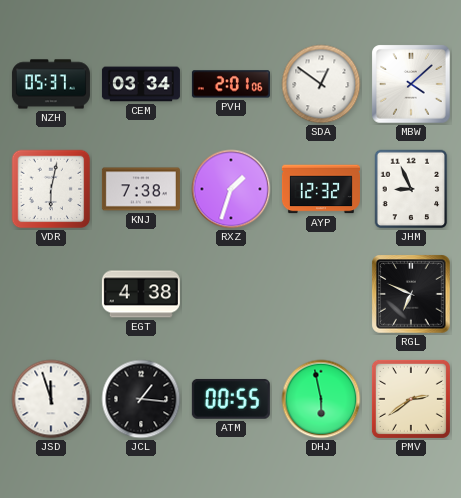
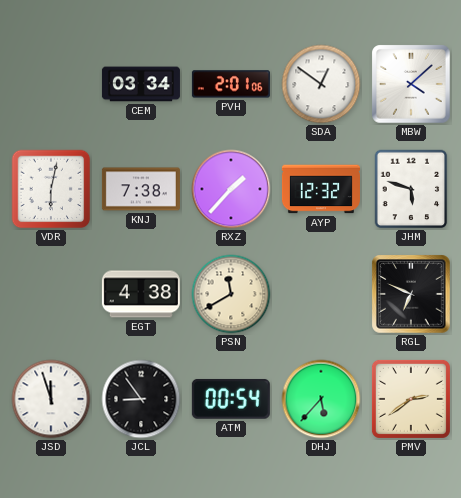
NZH: 05:37 -> none (51, 84)
RXZ: 1:33 -> 1:37 (231, 189)
JHM: 8:56 -> 5:48 (411, 189)
PSN: none -> 11:40 (231, 294)
JCL: 1:16 -> 8:54 (141, 399)
ATM: 00:55 -> 00:54 (231, 399)
DHJ: 5:58 -> 5:37 (321, 399)
